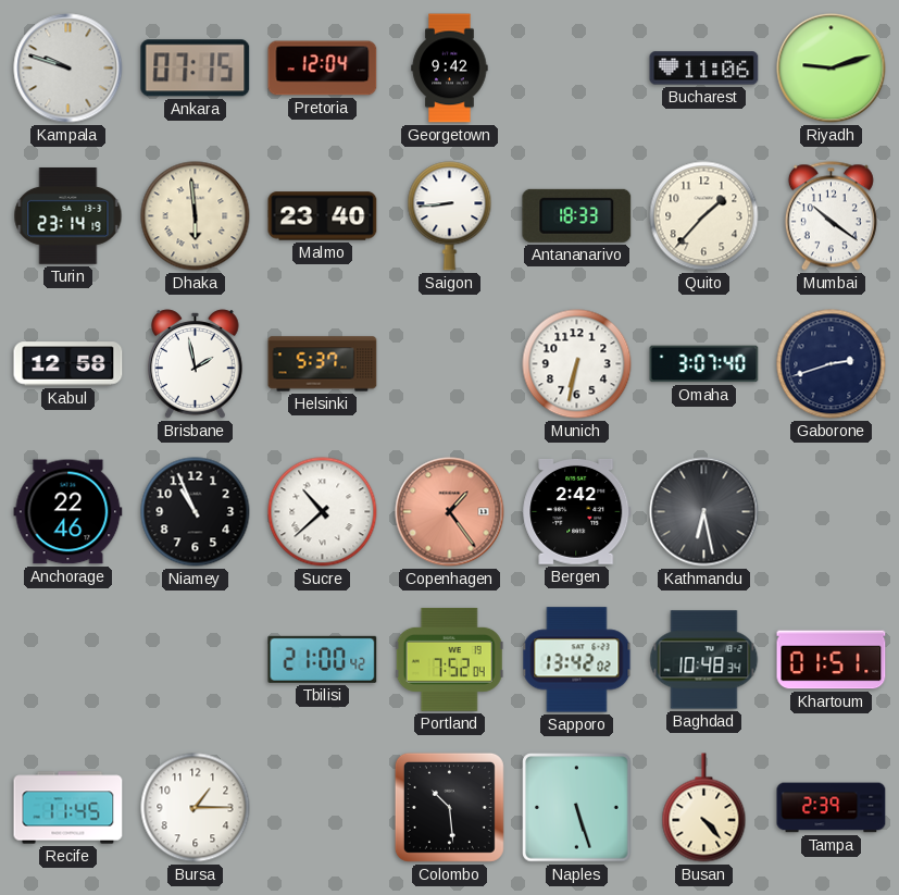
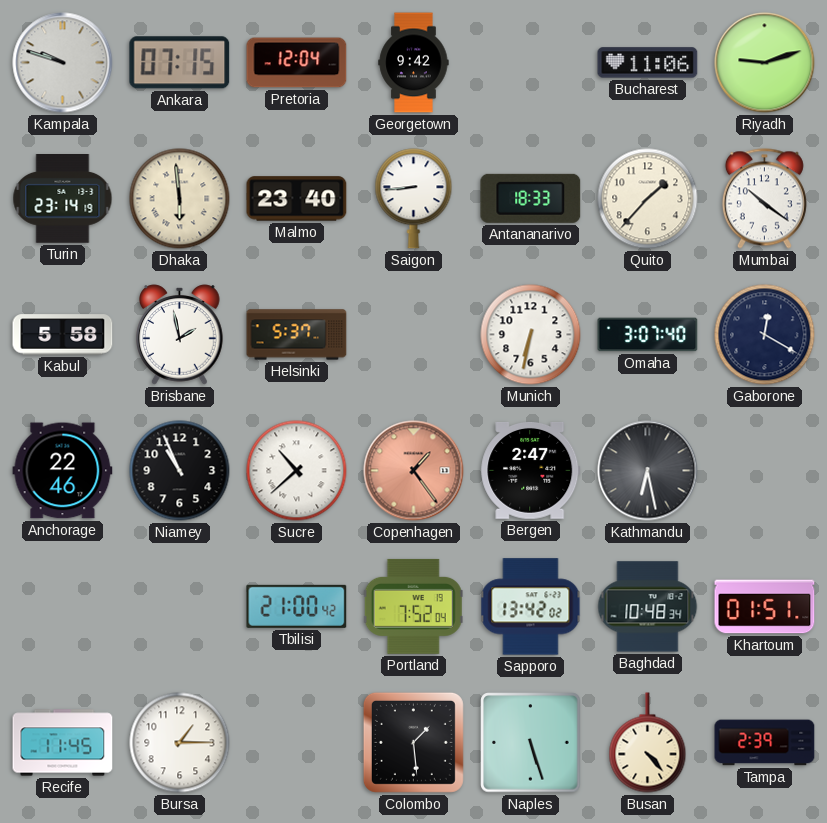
Kabul: 12:58 -> 5:58 (63, 335)
Gaborone: 2:42 -> 12:20 (765, 335)
Bergen: 2:42 -> 2:47 (531, 470)
Colombo: 10:29 -> 1:29 (413, 742)
